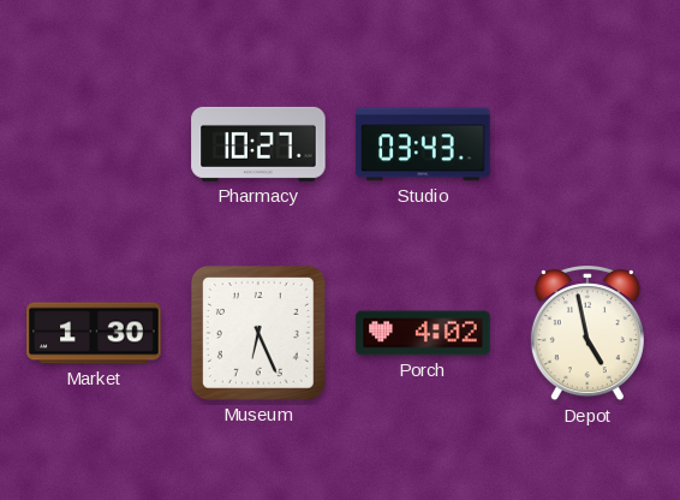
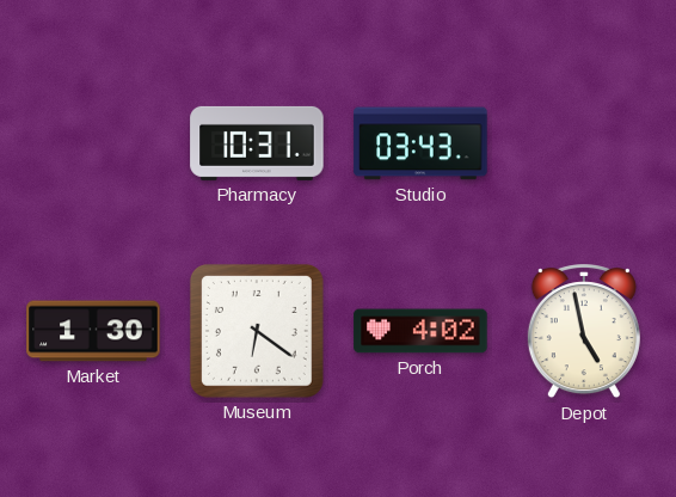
Pharmacy: 10:27 -> 10:31 (257, 143)
Museum: 6:26 -> 6:21 (257, 331)
